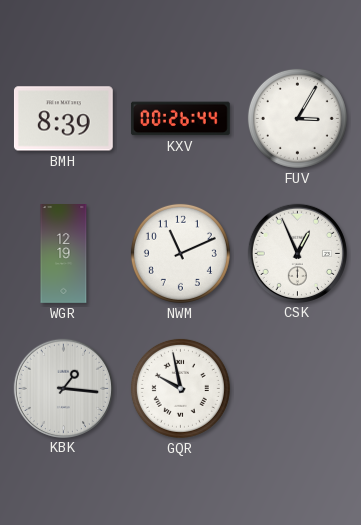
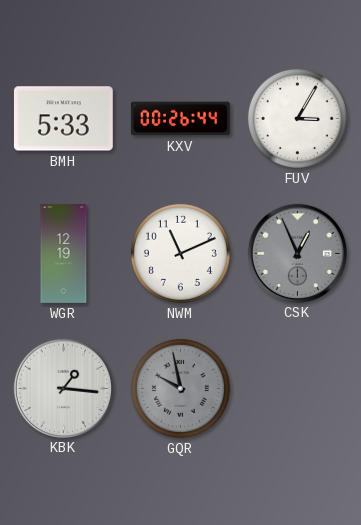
BMH: 8:39 -> 5:33 (63, 119)
CSK dial: white -> grey (297, 253)
GQR dial: white -> grey (180, 388)
